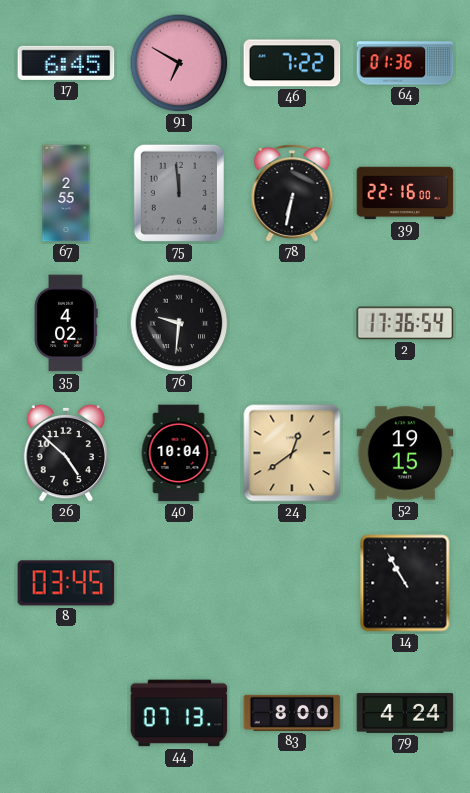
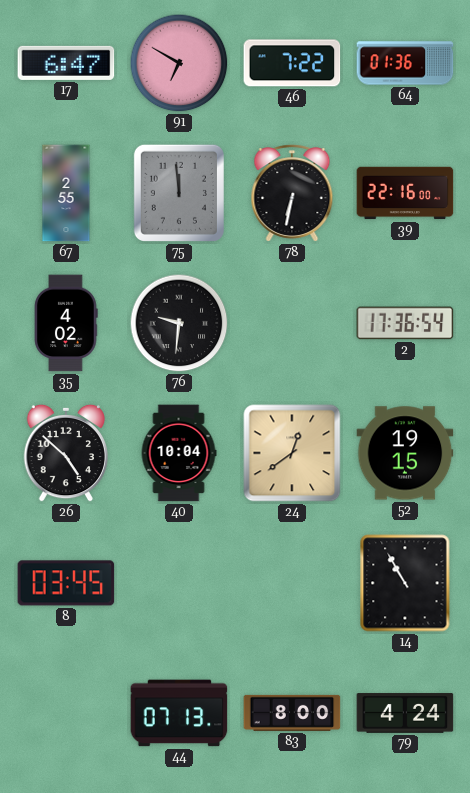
17: 6:45 -> 6:47 (66, 63)
